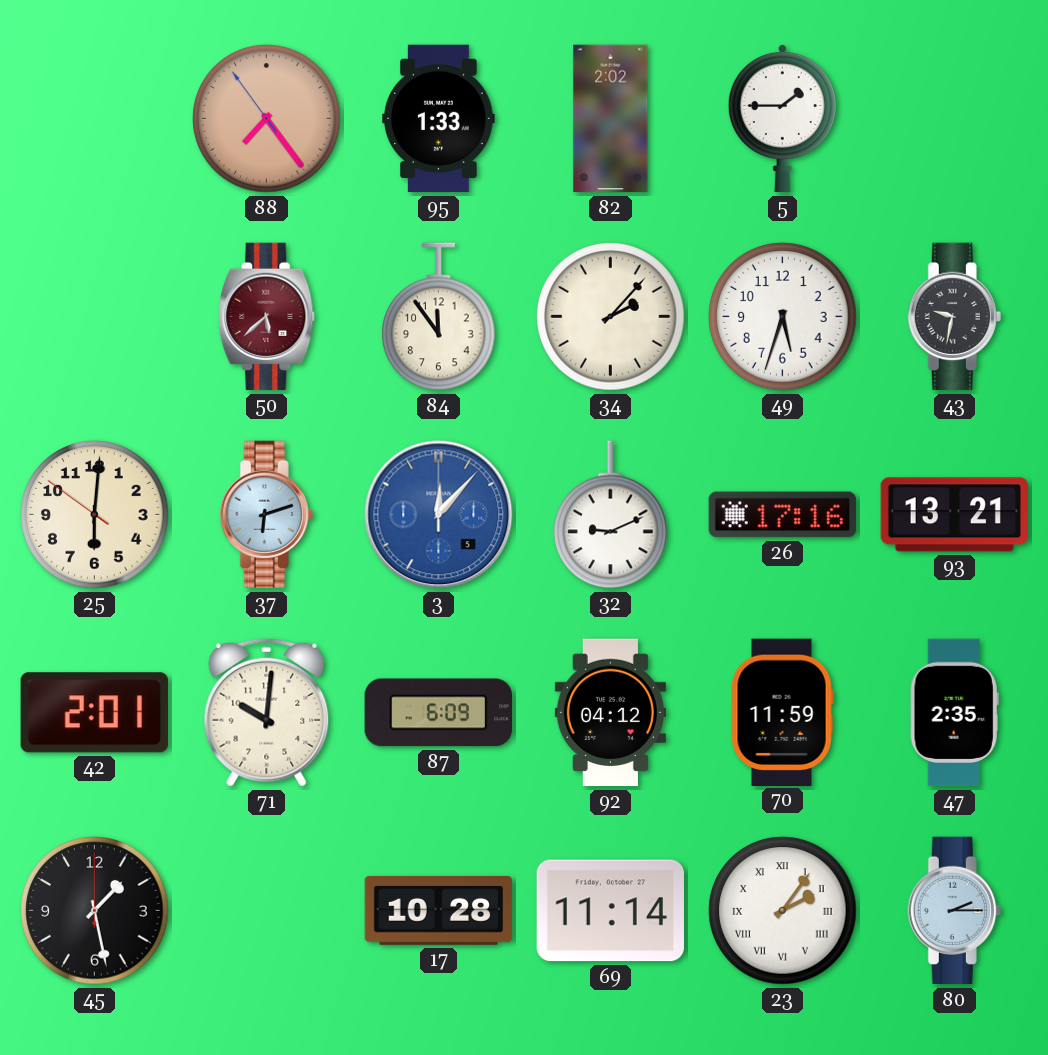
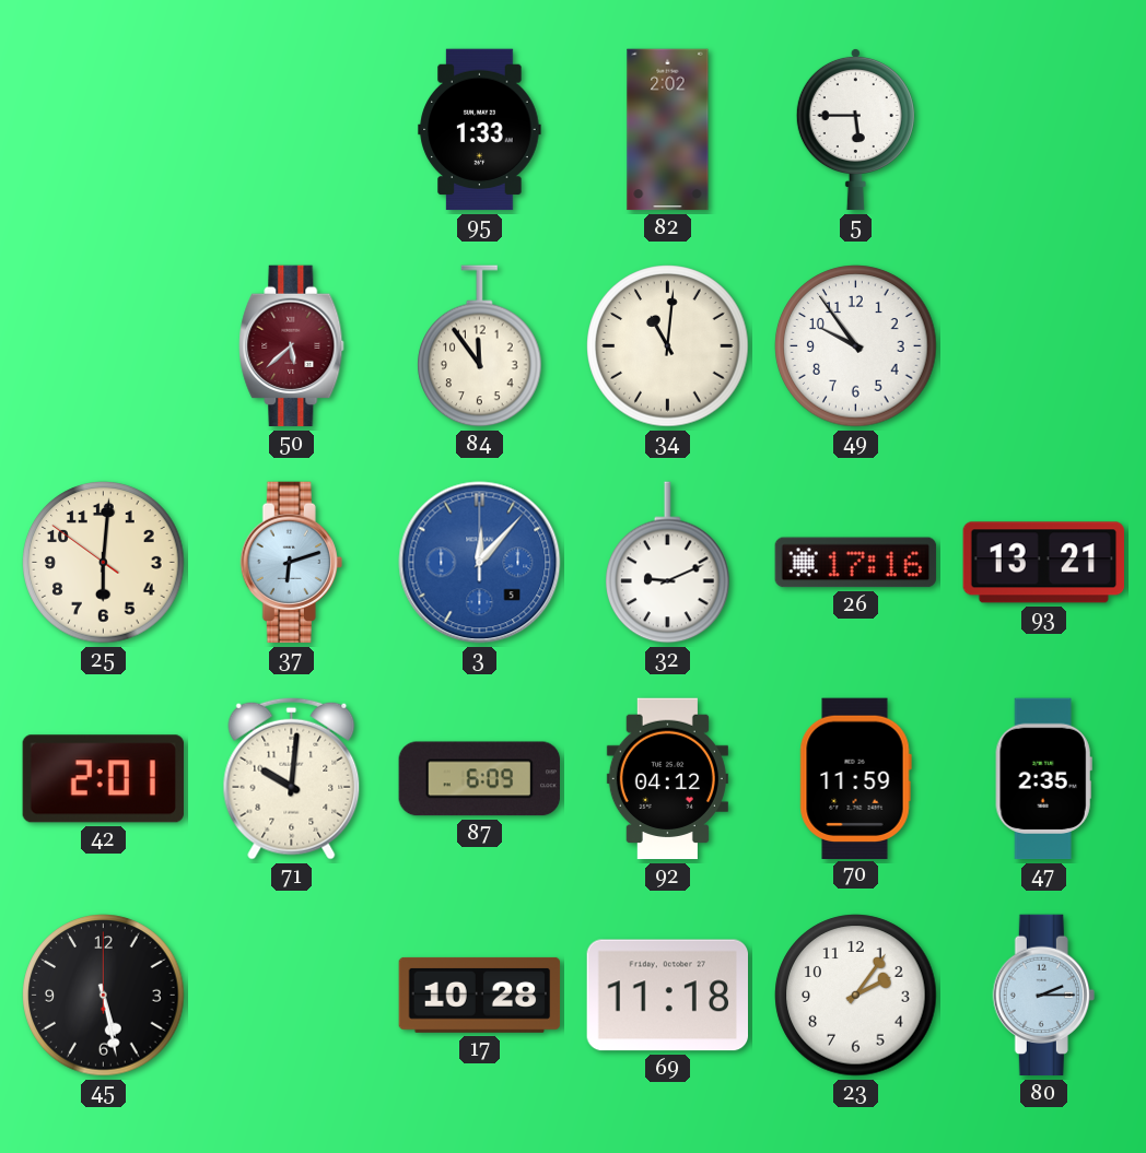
88: 7:23 -> none (267, 119)
5: 1:45 -> 5:45 (855, 129)
34: 2:07 -> 11:01 (668, 346)
49: 5:33 -> 9:54 (856, 346)
43: 9:32 -> none (954, 317)
45: 1:28 -> 5:28 (104, 996)
69: 11:14 -> 11:18 (667, 996)
23 numerals: Roman -> Arabic (856, 996)
